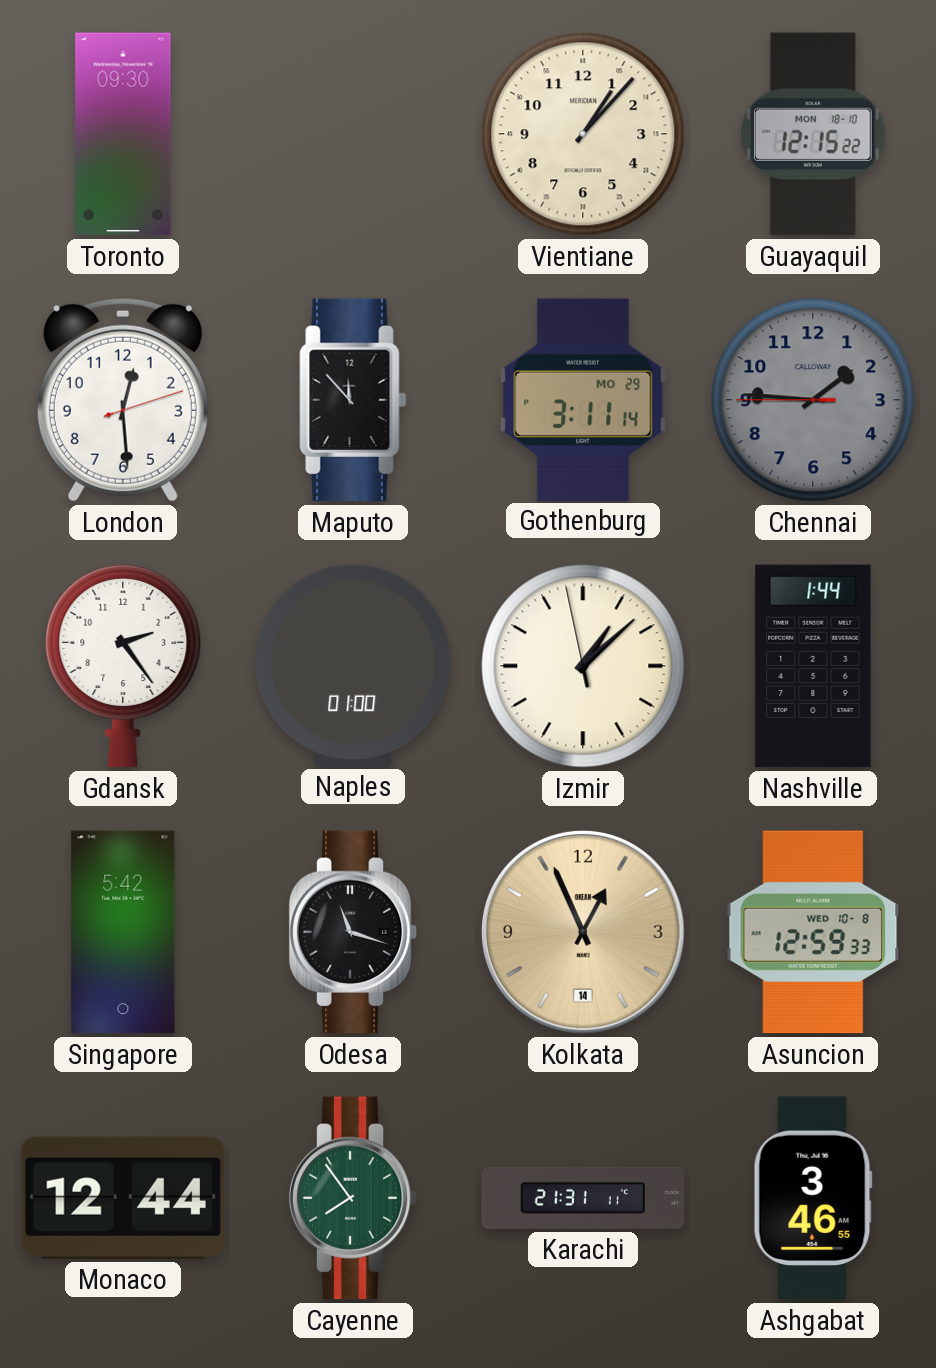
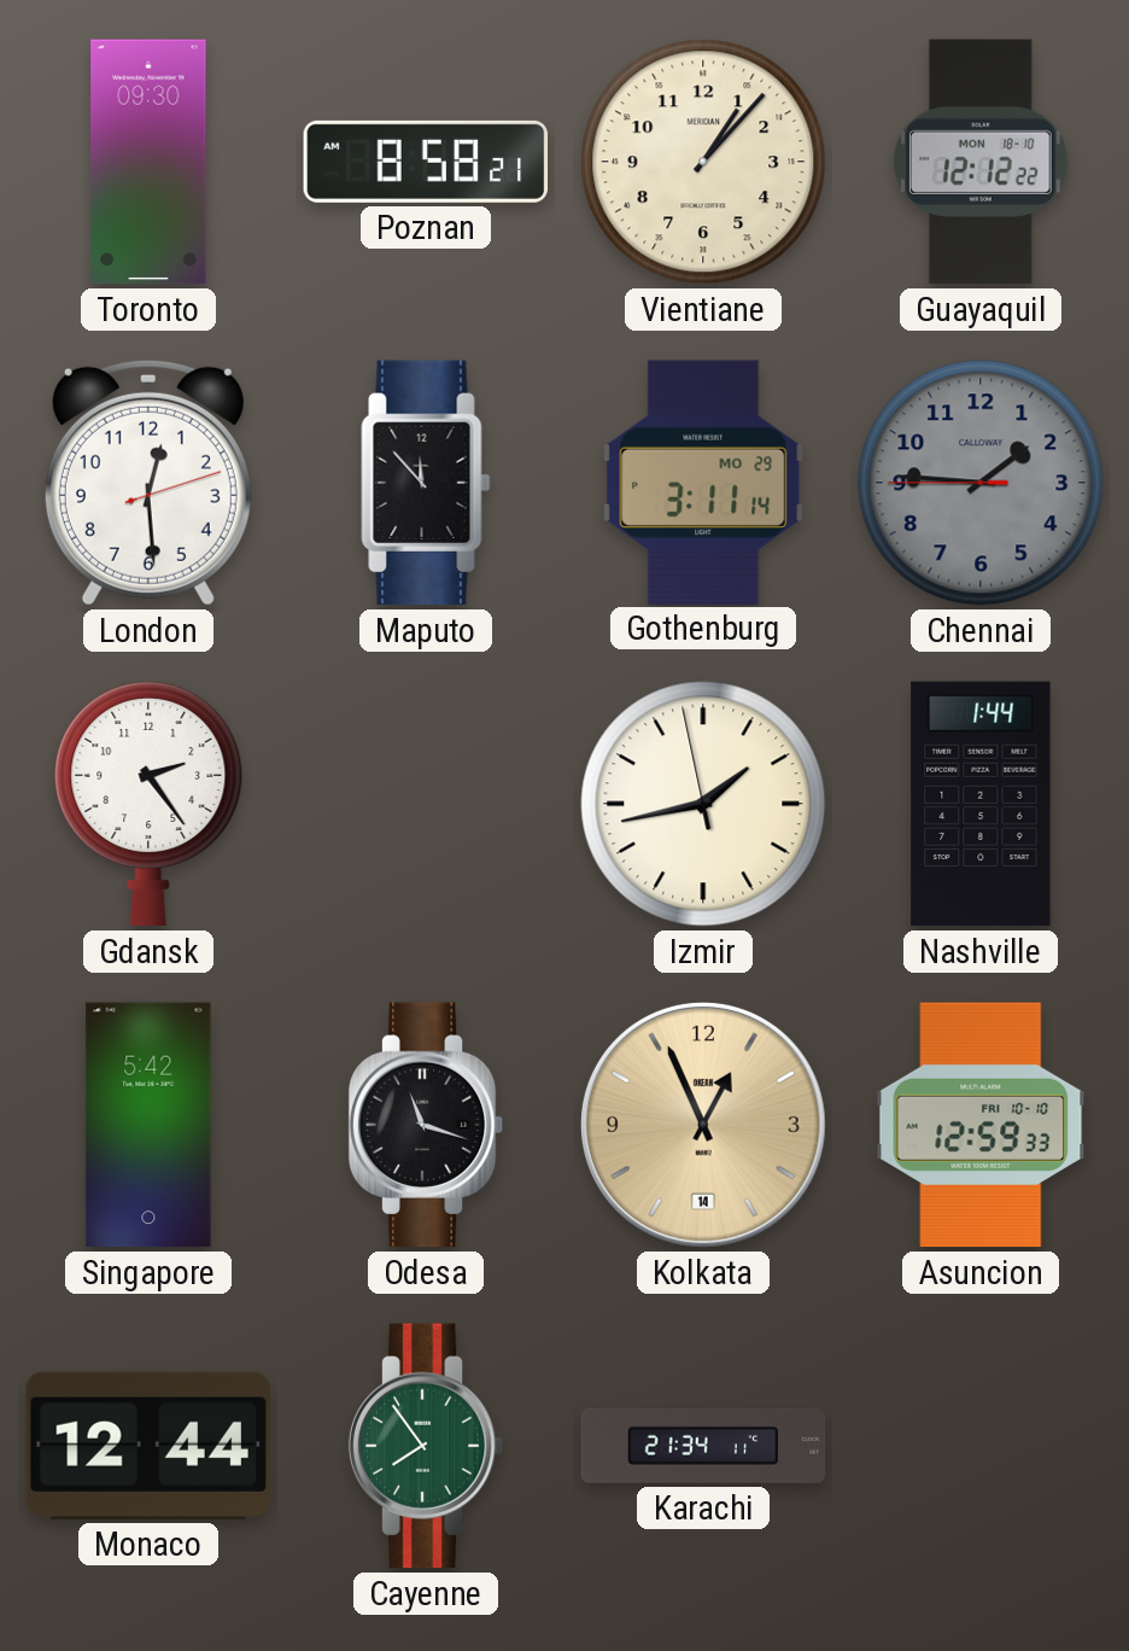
Poznan: none -> 8:58 (426, 162)
Guayaquil: 12:15 -> 12:12 (981, 162)
Naples: 01:00 -> none (353, 665)
Izmir: 1:07 -> 1:42 (703, 804)
Asuncion date: WED 10-8 -> FRI 10-10 (981, 1125)
Karachi: 21:31 -> 21:34 (703, 1446)
Ashgabat: 3:46 -> none (813, 1198)
